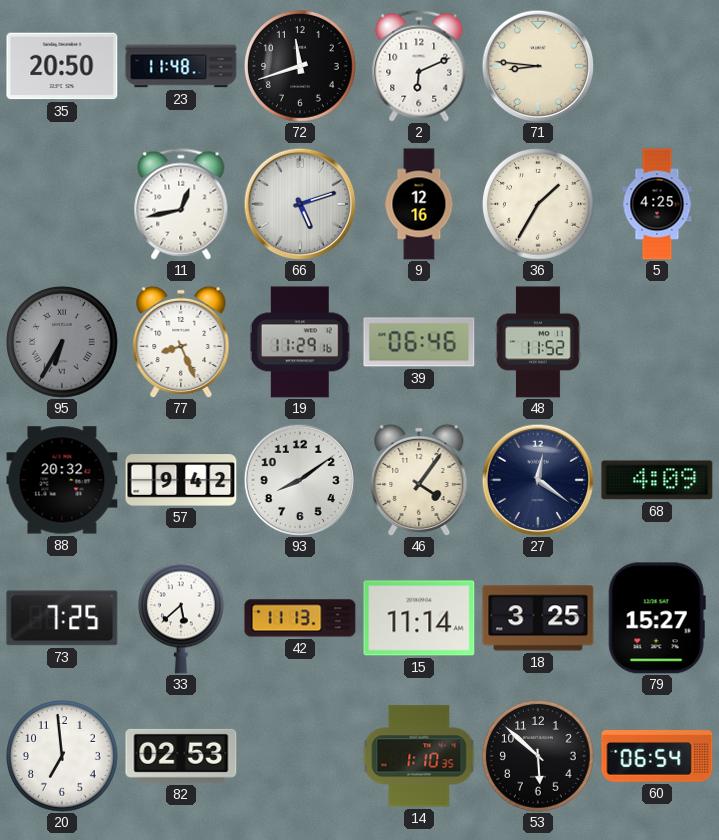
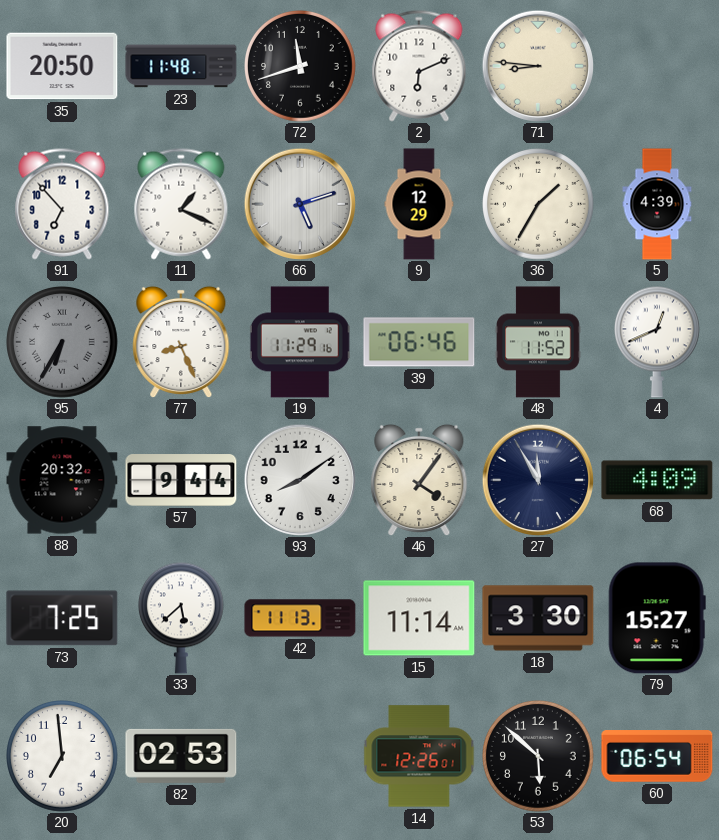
91: none -> 6:53 (62, 204)
11: 12:43 -> 1:19 (181, 204)
9: 12:16 -> 12:29 (419, 204)
5: 4:25 -> 4:39 (657, 204)
4: none -> 12:41 (657, 342)
57: 9:42 -> 9:44 (181, 480)
27: 12:21 -> 11:55 (537, 479)
18: 3:25 -> 3:30 (538, 618)
14: 1:10 -> 12:26 (419, 756)
